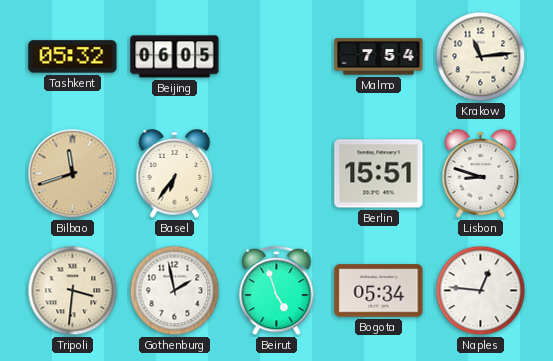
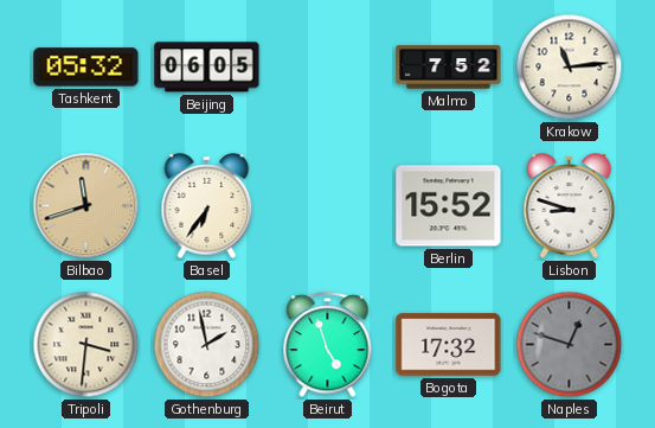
Malmo: 7:54 -> 7:52 (449, 68)
Berlin: 15:51 -> 15:52 (449, 206)
Bogota: 05:34 -> 17:32 (449, 345)
Naples: 12:46 -> 12:48 (570, 345)
Naples dial: white -> grey (570, 345)
